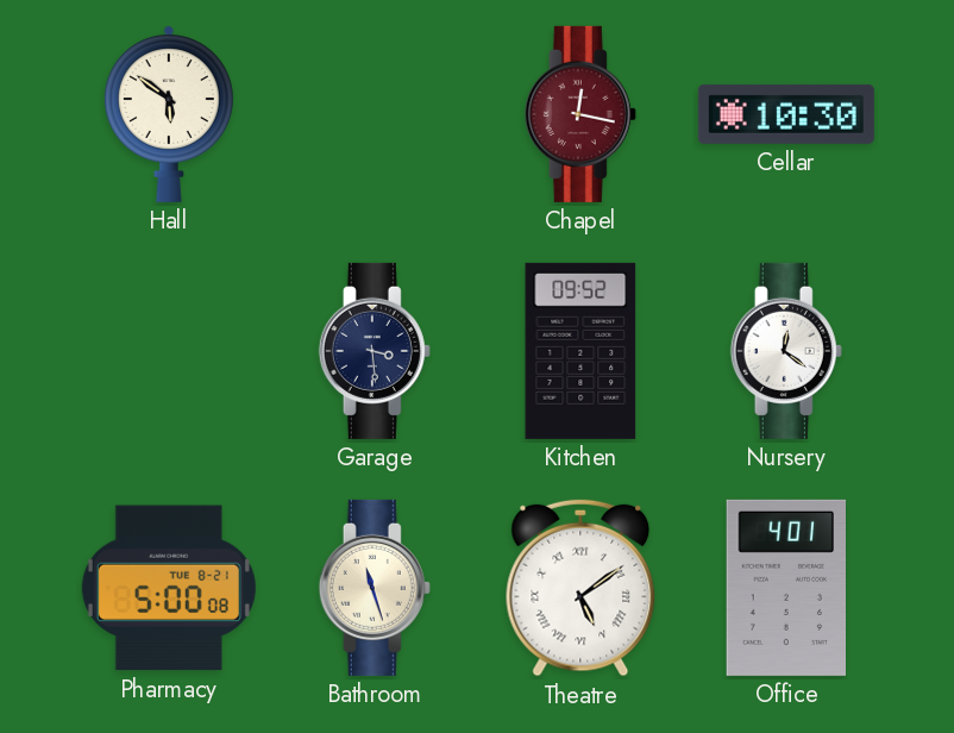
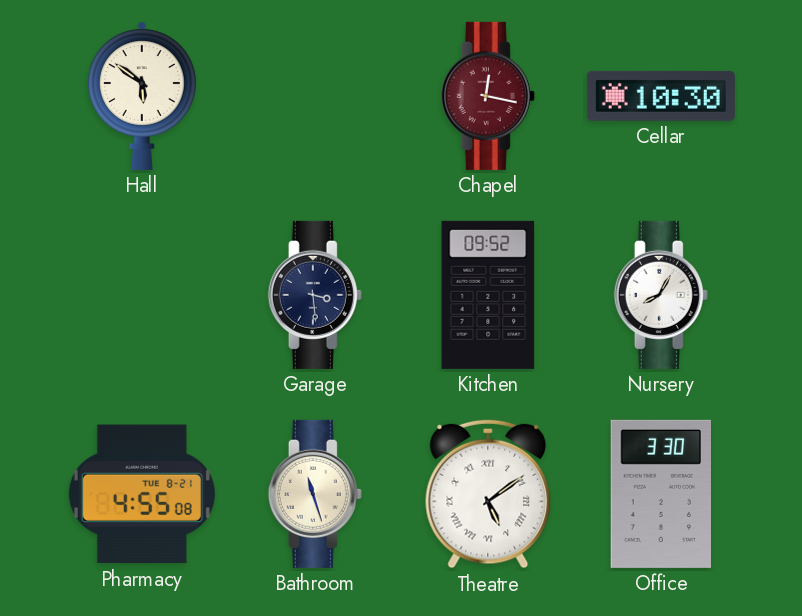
Nursery: 12:21 -> 8:05 (661, 295)
Pharmacy: 5:00 -> 4:55 (142, 494)
Office: 4:01 -> 3:30 (660, 494)
